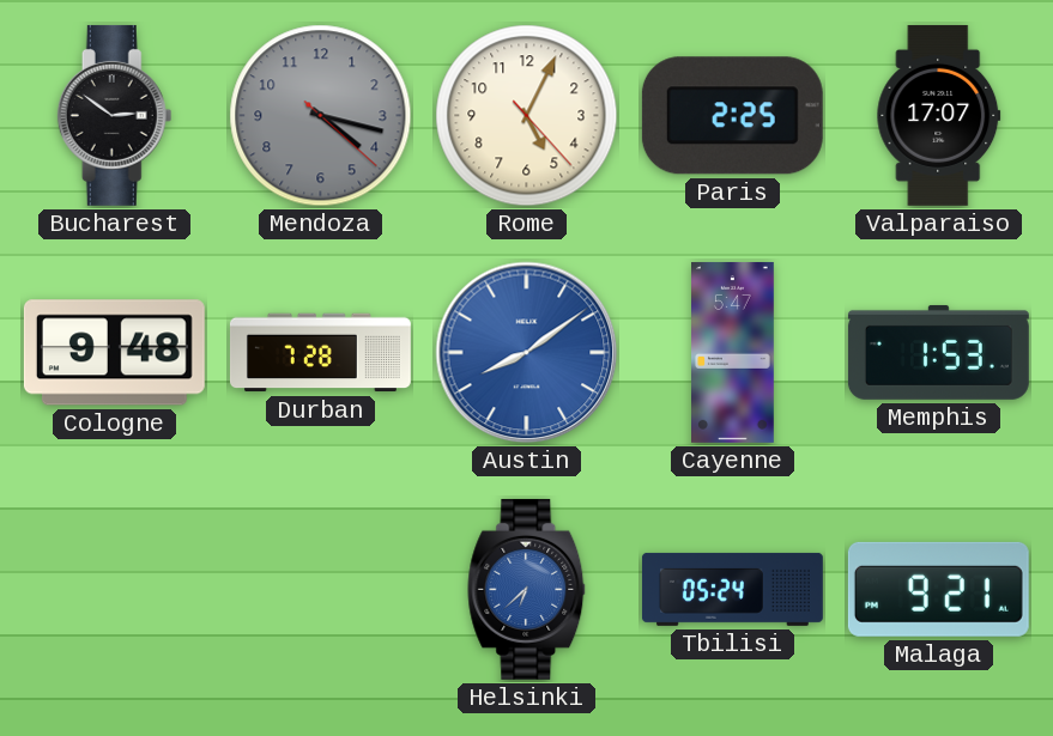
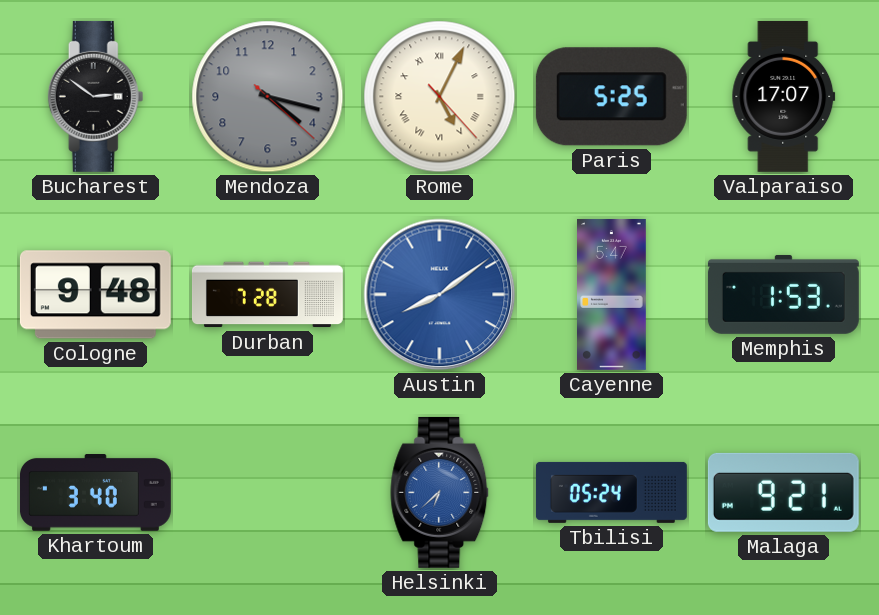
Rome numerals: Arabic -> Roman (440, 97)
Paris: 2:25 -> 5:25 (611, 97)
Khartoum: none -> 3:40 (95, 493)
